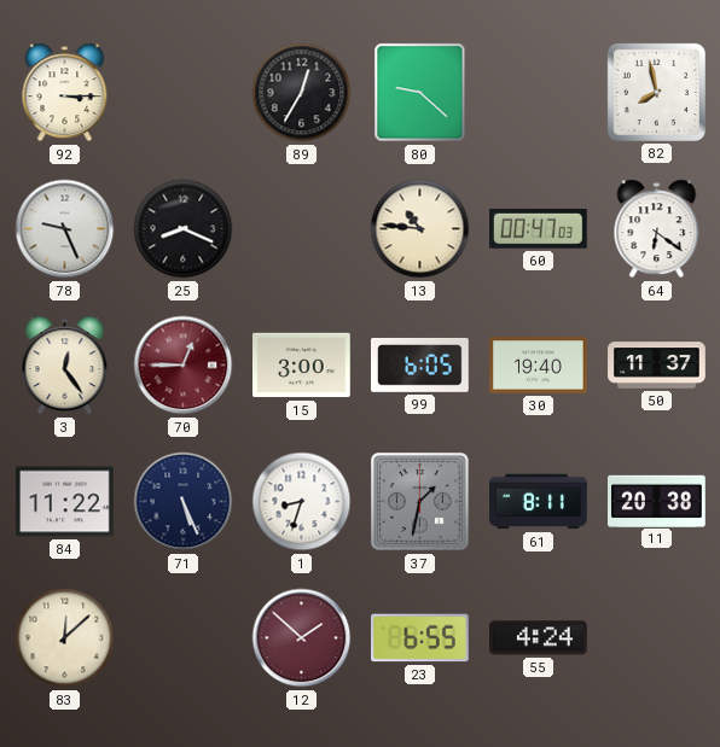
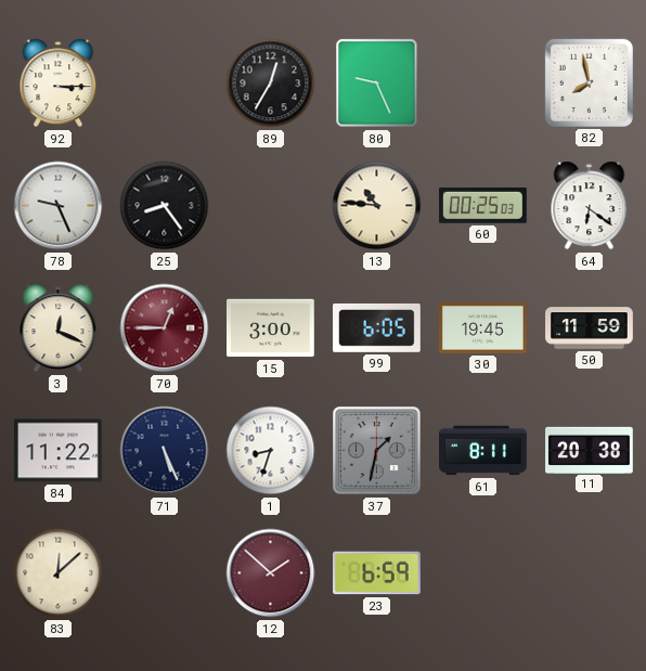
80: 9:22 -> 9:26 (377, 83)
25: 8:19 -> 8:24 (165, 206)
60: 00:47 -> 00:25 (483, 205)
3: 12:24 -> 12:19 (59, 328)
30: 19:40 -> 19:45 (483, 328)
50: 11:37 -> 11:59 (590, 328)
23: 6:55 -> 6:59 (377, 573)
55: 4:24 -> none (539, 638)
